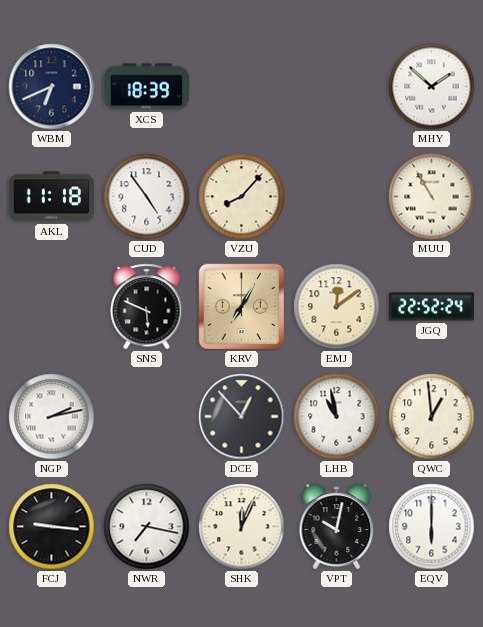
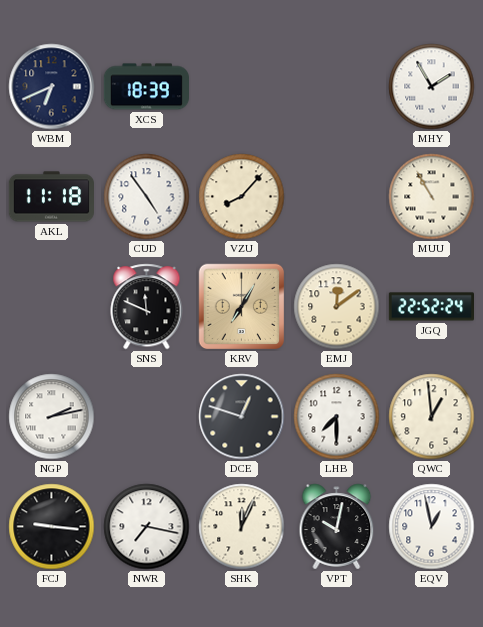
MHY: 1:52 -> 1:55 (432, 87)
SNS: 5:49 -> 11:49 (147, 307)
DCE: 12:53 -> 12:48 (242, 417)
LHB: 10:58 -> 7:30 (337, 417)
EQV: 6:00 -> 12:58 (432, 527)
